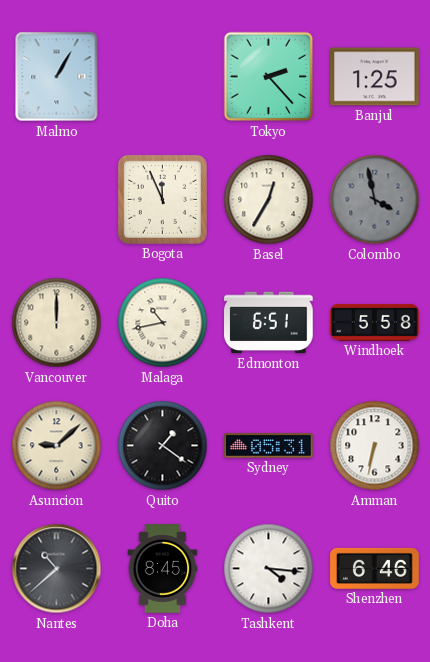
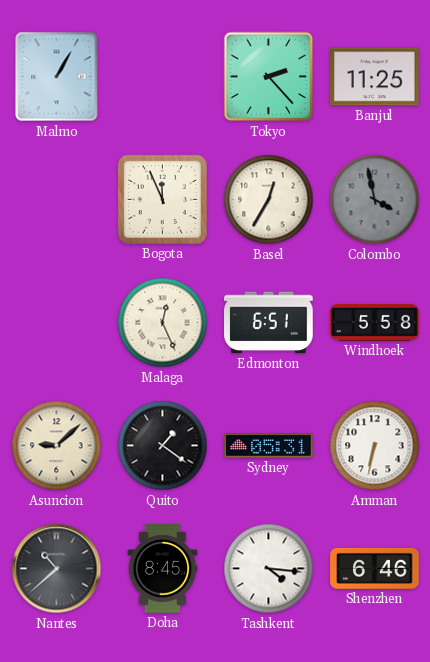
Banjul: 1:25 -> 11:25 (375, 77)
Vancouver: 12:00 -> none (57, 323)
Malaga: 10:43 -> 12:26 (163, 323)
